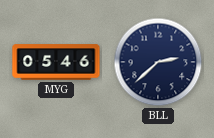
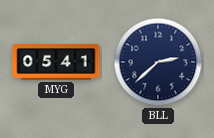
MYG: 05:46 -> 05:41 (56, 62)
